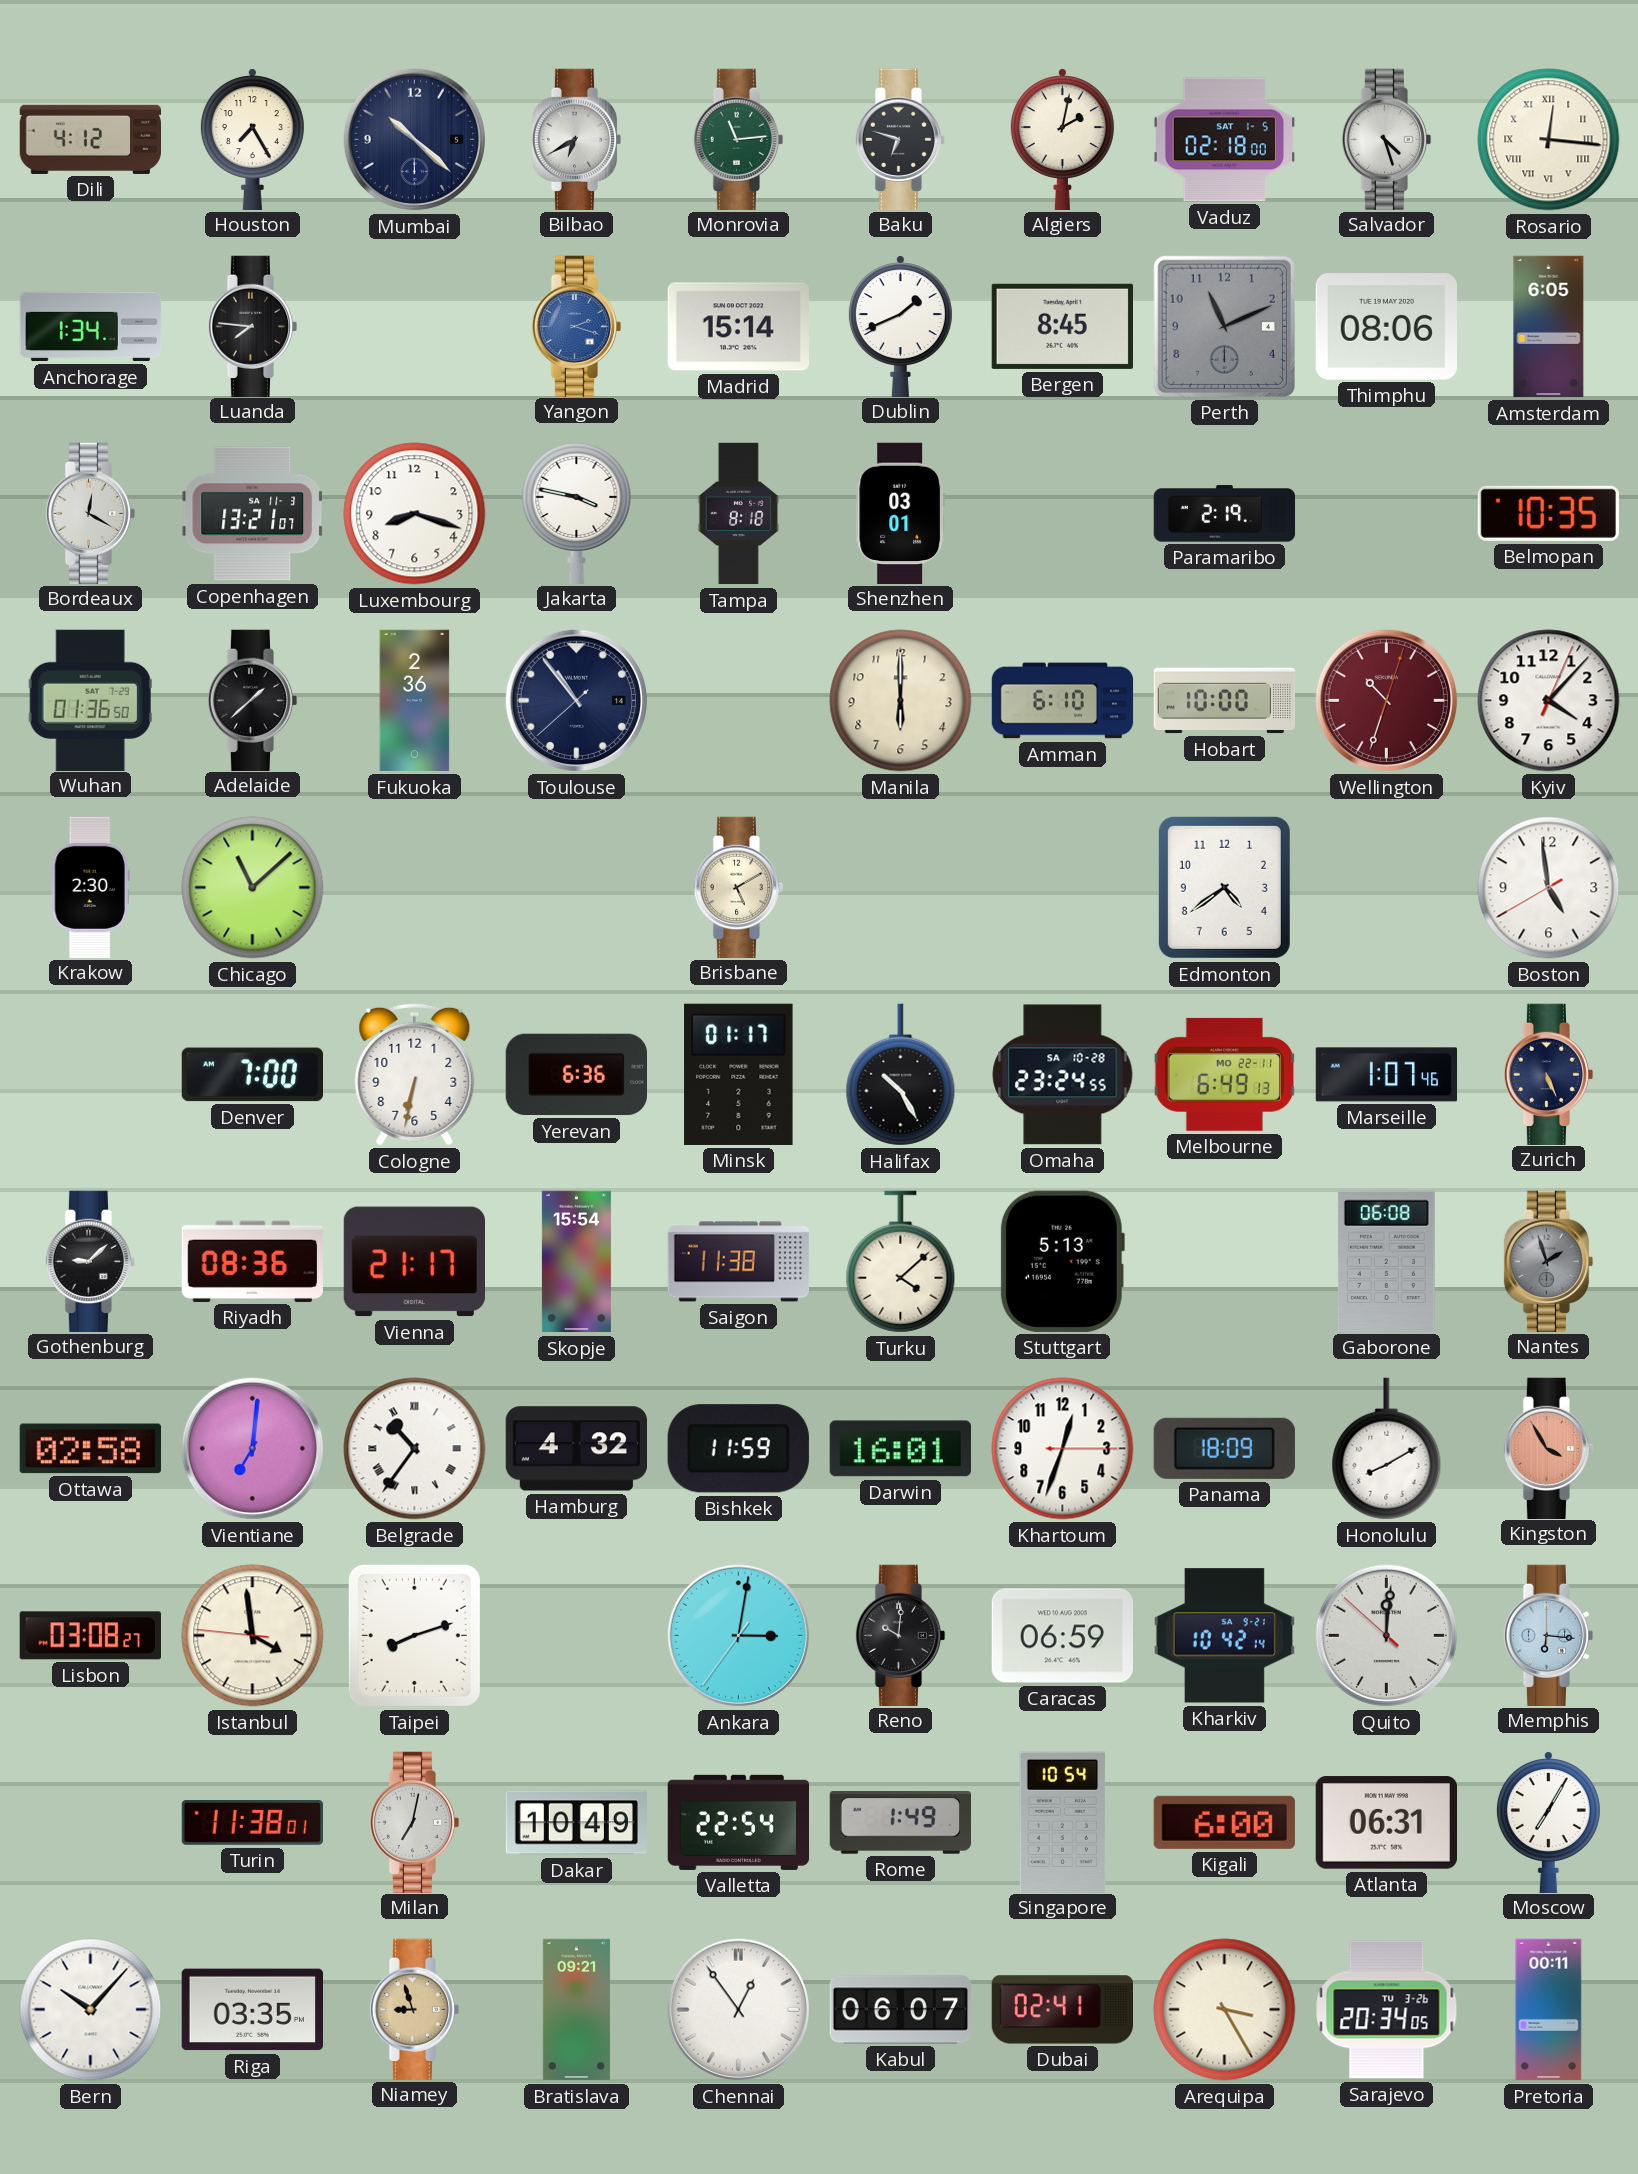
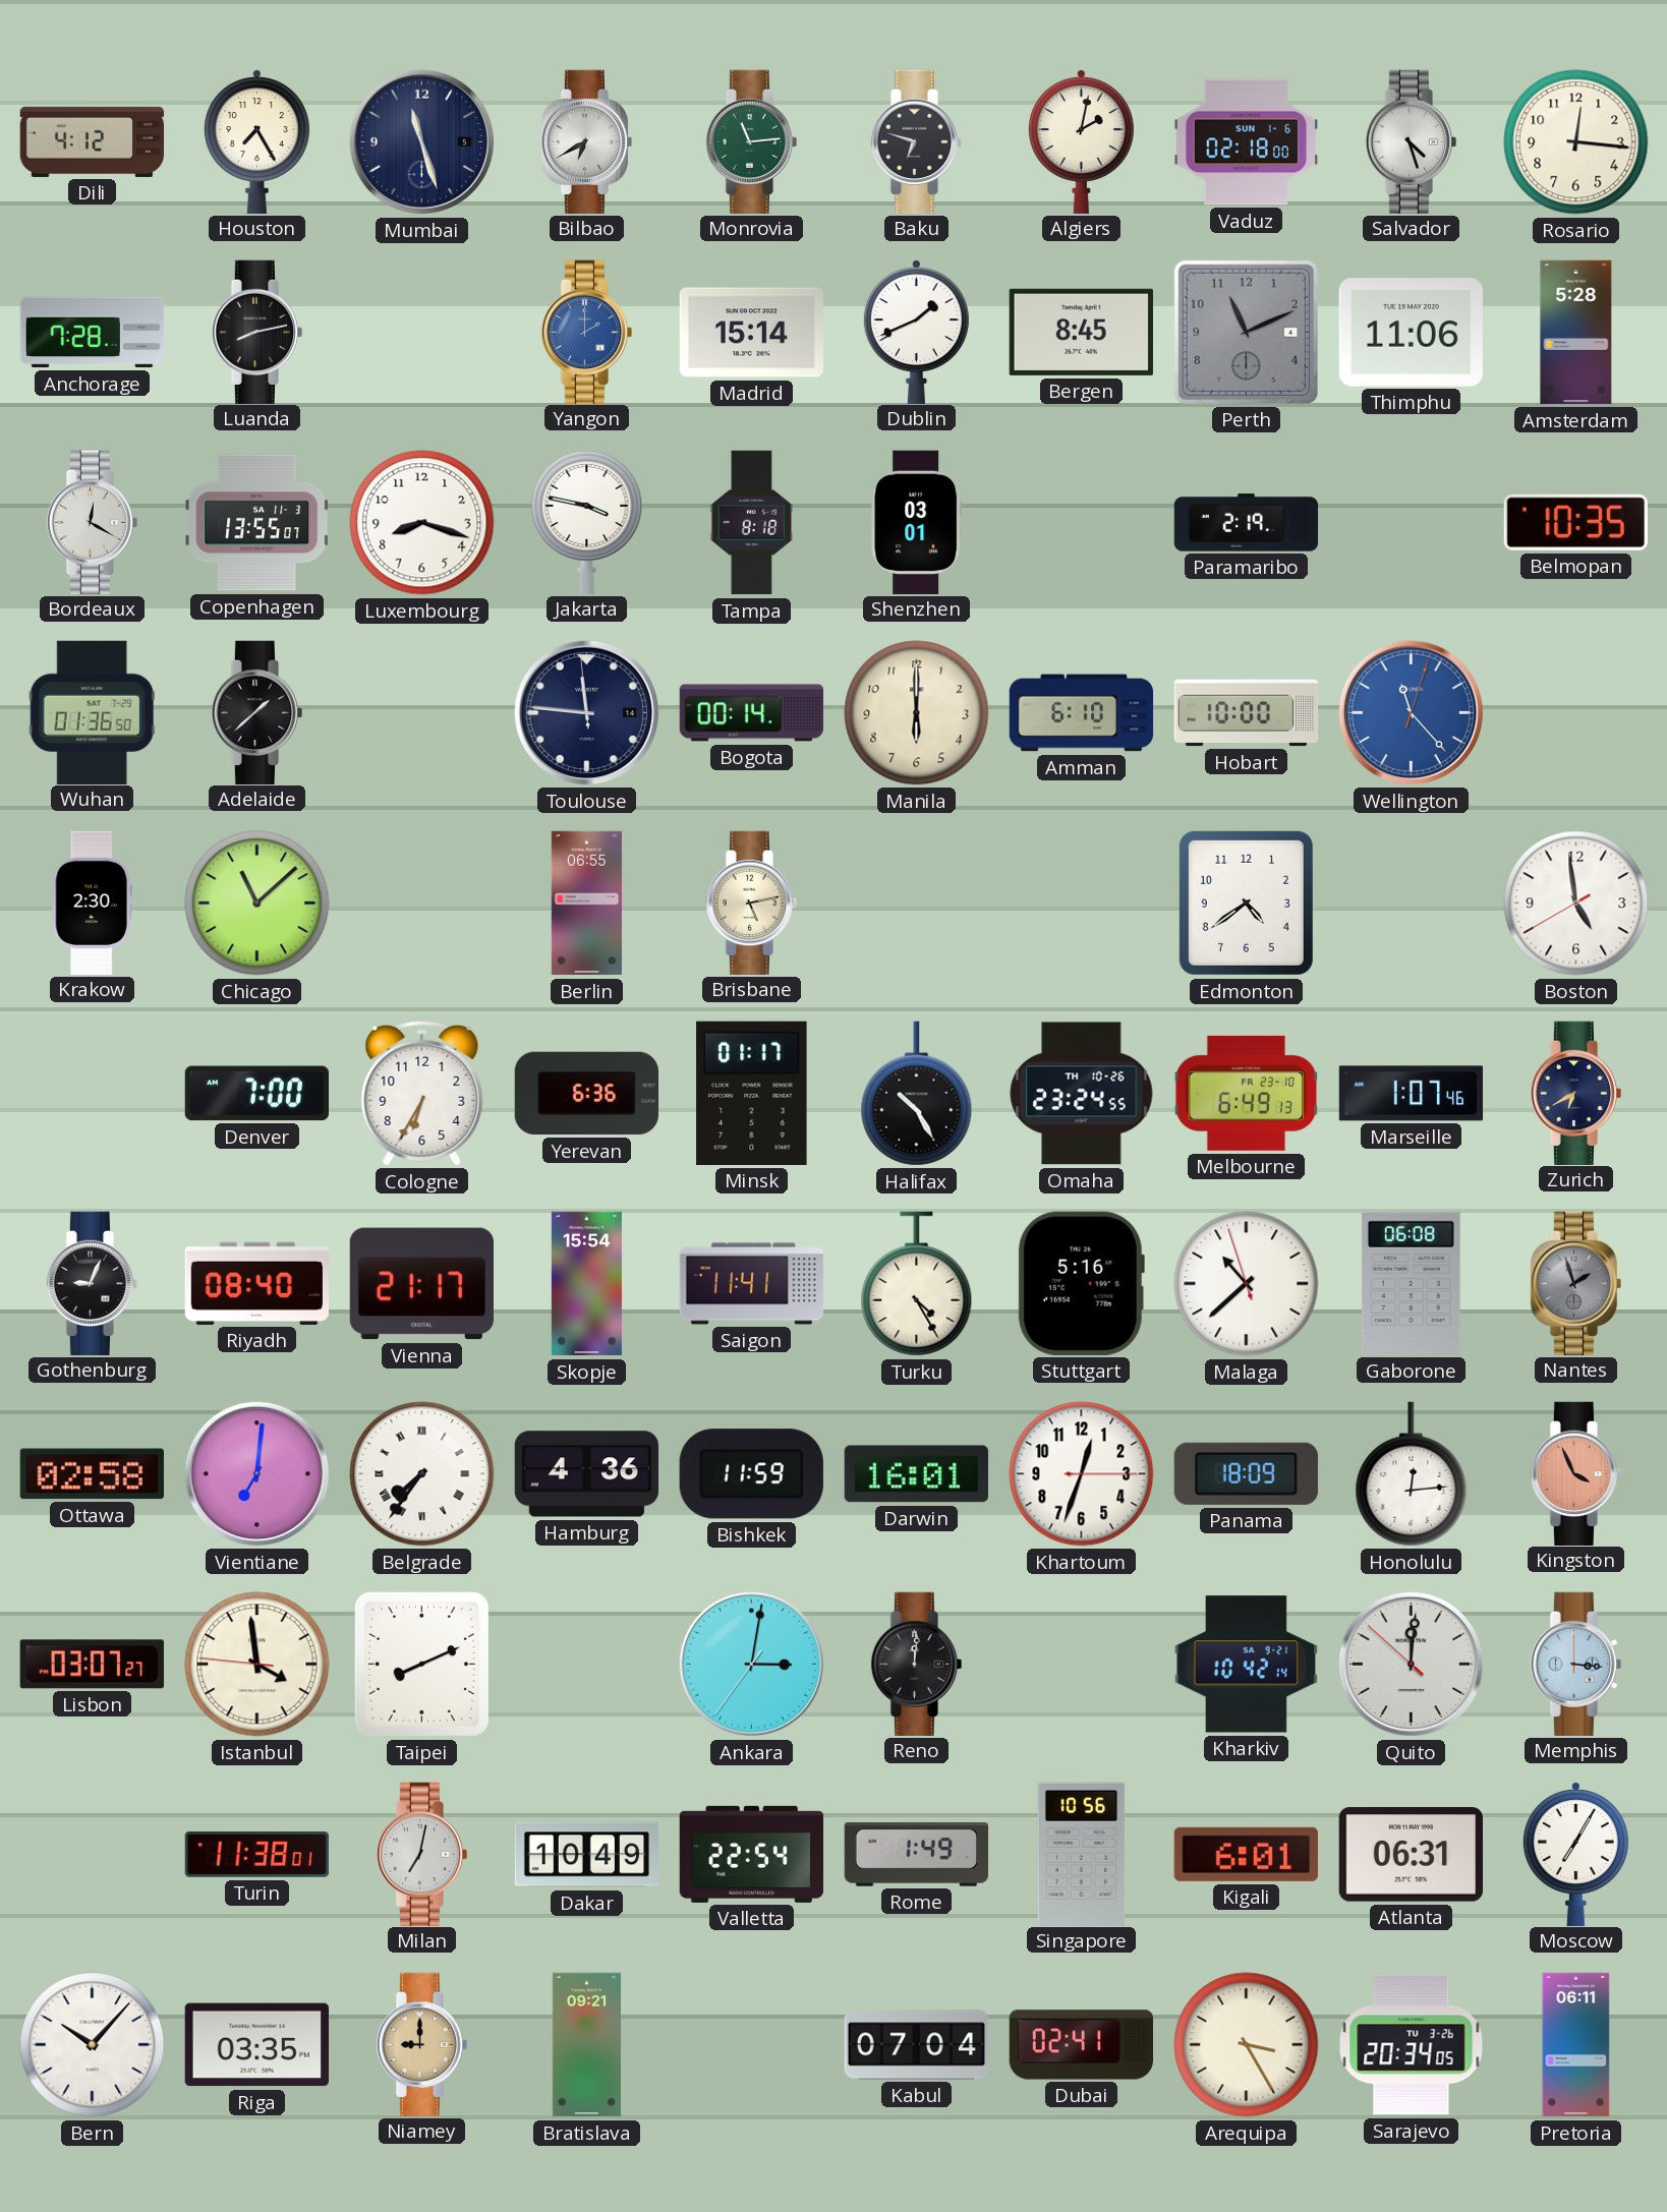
Mumbai: 10:22 -> 11:27 (421, 141)
Vaduz date: SAT 1-5 -> SUN 1-6 (1246, 142)
Rosario numerals: Roman -> Arabic (1576, 142)
Anchorage: 1:34 -> 7:28 (93, 333)
Luanda: 7:46 -> 8:13 (257, 332)
Yangon: 2:18 -> 2:00 (587, 332)
Thimphu: 08:06 -> 11:06 (1411, 333)
Amsterdam: 6:05 -> 5:28 (1576, 333)
Copenhagen: 13:21 -> 13:55 (256, 523)
Fukuoka: 2:36 -> none (415, 701)
Toulouse: 10:53 -> 11:45 (586, 712)
Bogota: none -> 00:14 (751, 713)
Wellington: 10:33 -> 11:23 (1411, 712)
Wellington dial: burgundy -> blue (1411, 712)
Kyiv: 4:07 -> none (1549, 701)
Berlin: none -> 06:55 (586, 904)
Brisbane: 5:10 -> 5:13 (752, 903)
Cologne: 6:32 -> 6:35 (422, 1093)
Omaha date: SA 10-28 -> TH 10-26 (1082, 1094)
Melbourne date: MO 22-11 -> FR 23-10 (1246, 1093)
Zurich: 5:26 -> 6:40 (1576, 1093)
Gothenburg: 9:08 -> 9:04 (93, 1283)
Riyadh: 08:36 -> 08:40 (256, 1283)
Saigon: 11:38 -> 11:41 (752, 1284)
Turku: 4:08 -> 4:25 (917, 1284)
Stuttgart: 5:13 -> 5:16 (1081, 1283)
Malaga: none -> 10:37 (1247, 1284)
Belgrade: 10:36 -> 7:36 (422, 1474)
Hamburg: 4:32 -> 4:36 (586, 1474)
Honolulu: 8:10 -> 12:14 (1412, 1474)
Kingston: 3:55 -> 3:56 (1576, 1473)
Lisbon: 03:08 -> 03:07 (92, 1665)
Taipei: 8:12 -> 8:11 (421, 1664)
Reno: 10:01 -> 12:01 (917, 1664)
Caracas: 06:59 -> none (1062, 1636)
Memphis: 6:16 -> 3:16 (1576, 1664)
Singapore: 10:54 -> 10:56 (1082, 1854)
Kigali: 6:00 -> 6:01 (1246, 1854)
Niamey: 8:57 -> 9:00 (422, 2044)
Chennai: 12:54 -> none (738, 2009)
Kabul: 06:07 -> 07:04 (916, 2045)
Pretoria: 00:11 -> 06:11 (1576, 2045)
